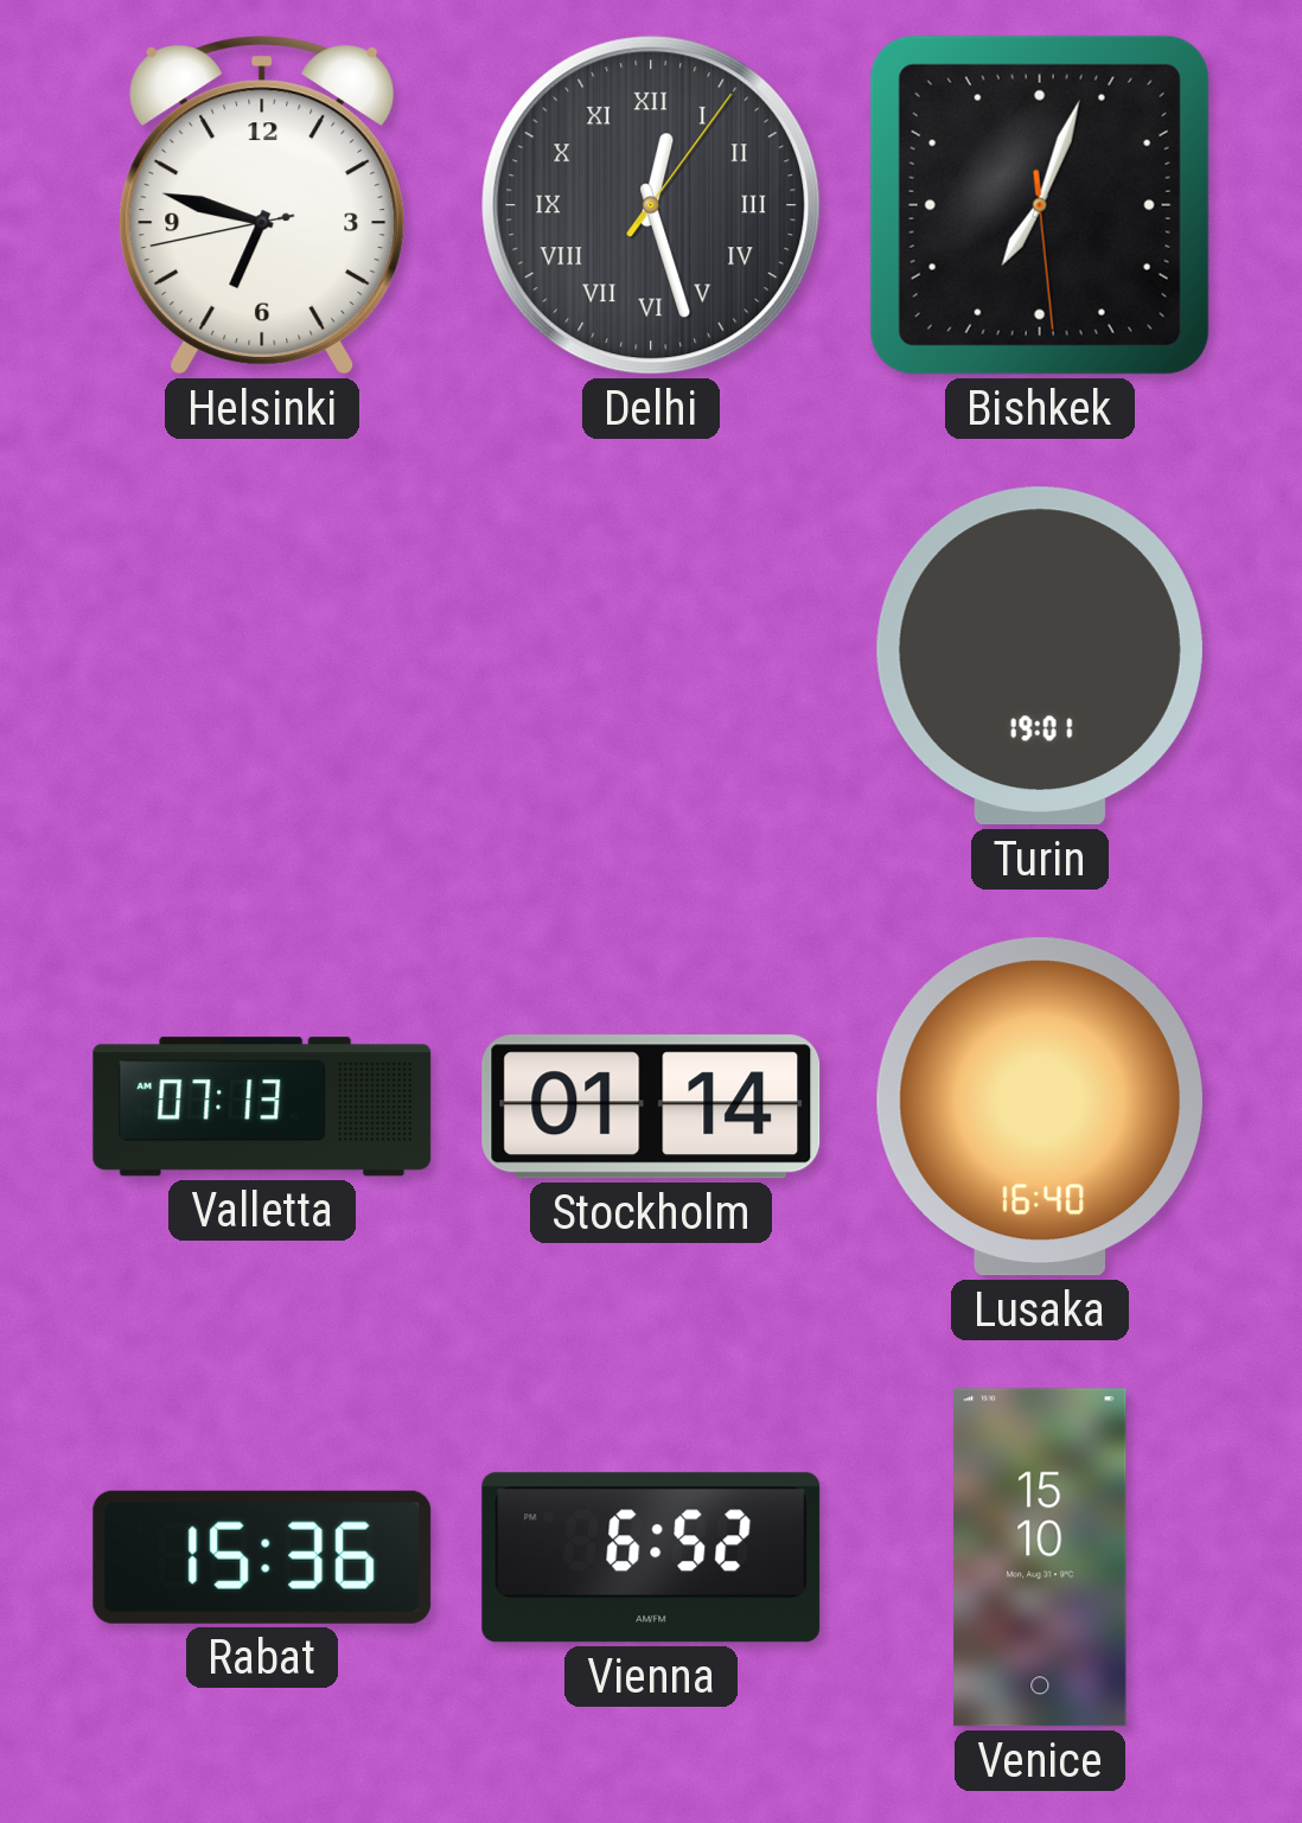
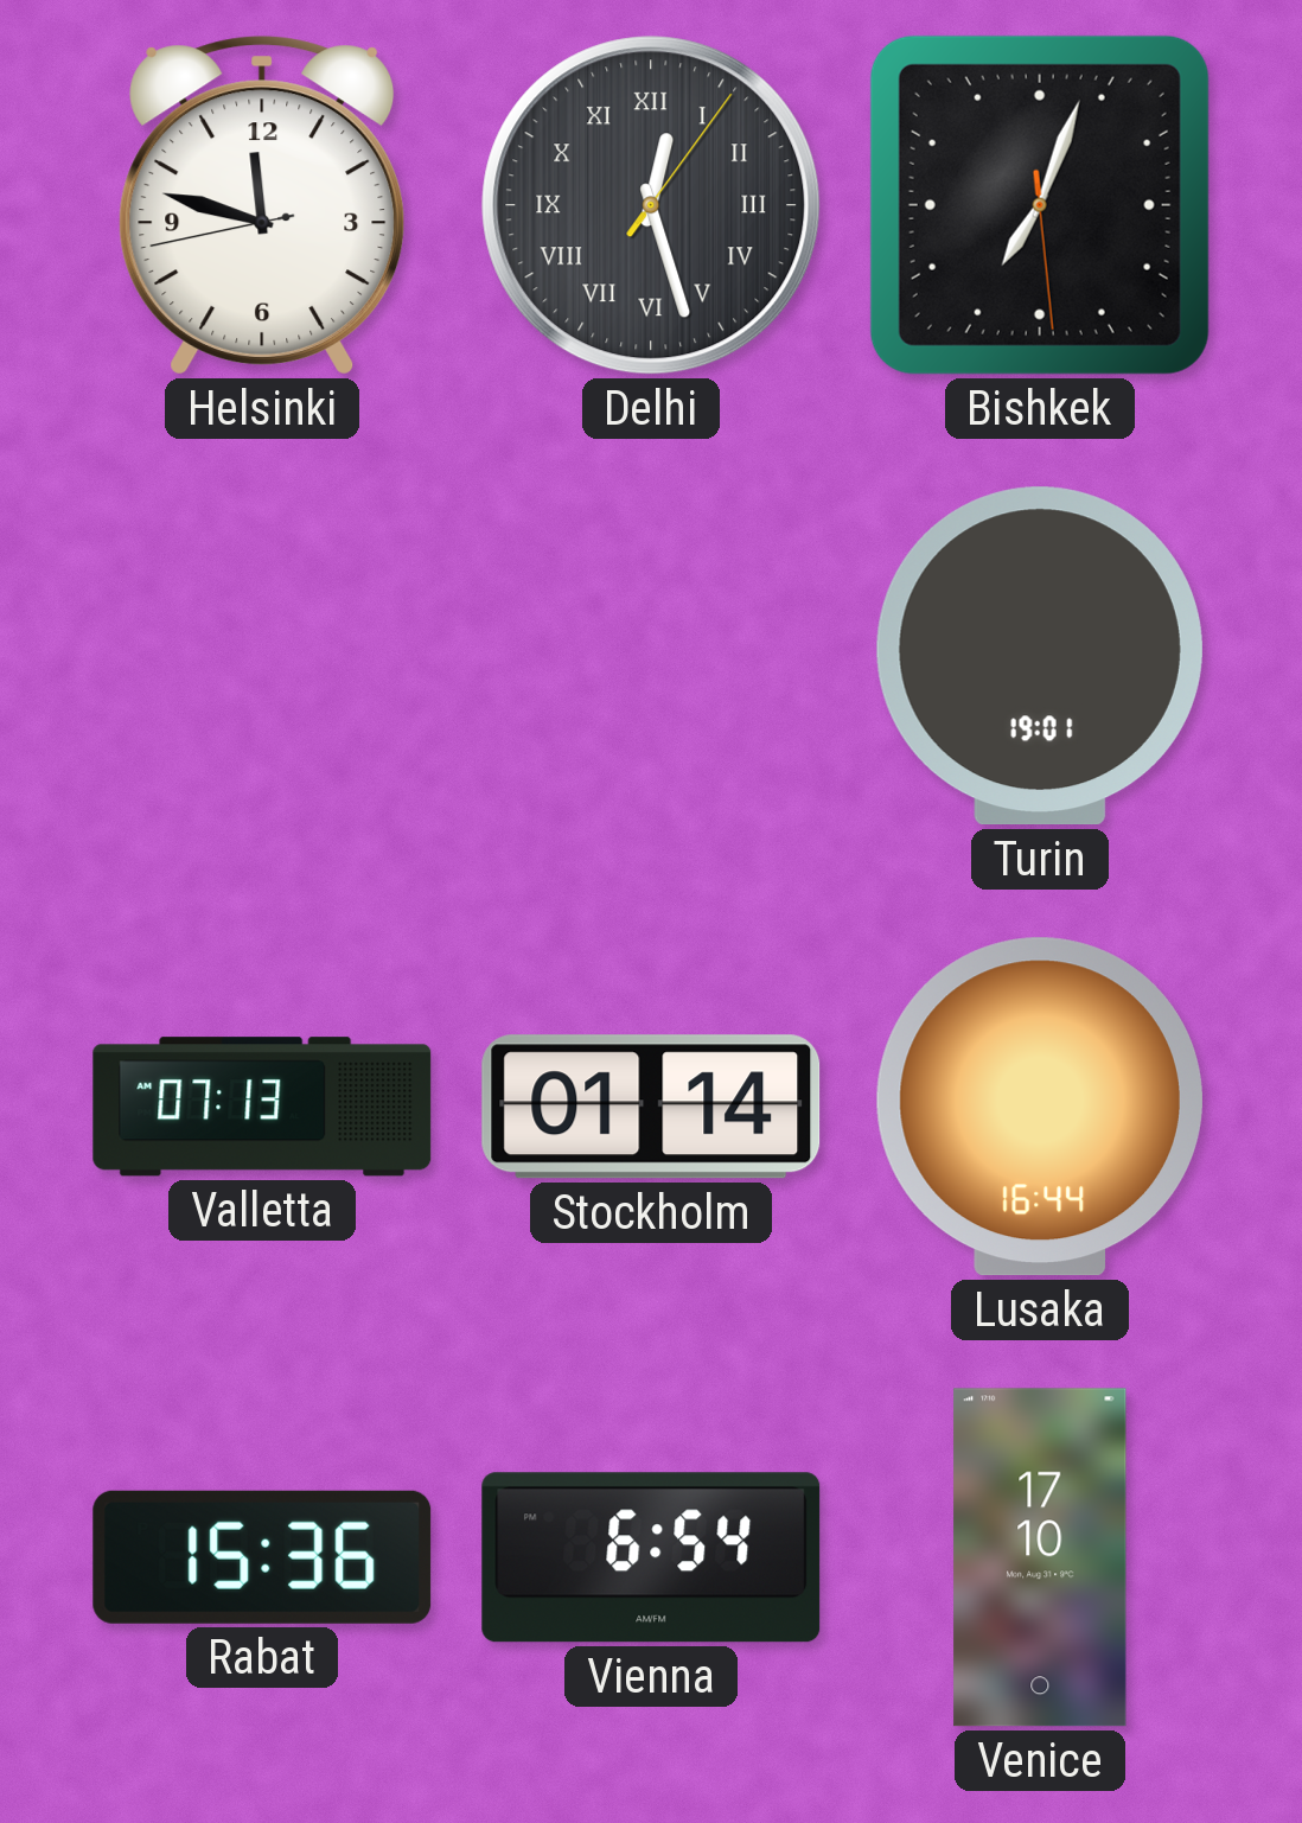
Helsinki: 6:47 -> 11:47 (262, 205)
Lusaka: 16:40 -> 16:44 (1040, 1107)
Vienna: 6:52 -> 6:54 (651, 1557)
Venice: 15:10 -> 17:10 (1040, 1557)
